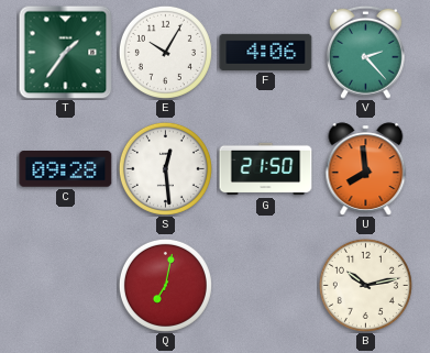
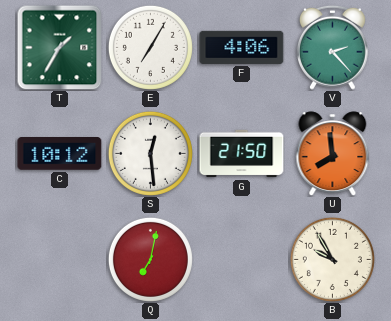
T: 1:36 -> 1:35 (59, 47)
E: 10:05 -> 7:05 (150, 47)
C: 09:28 -> 10:12 (60, 154)
B: 10:13 -> 9:55 (332, 259)
